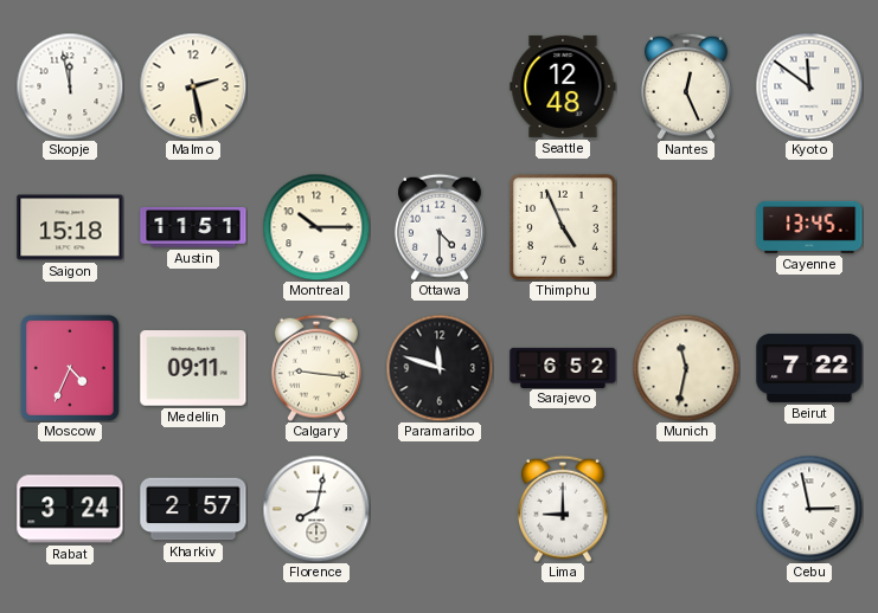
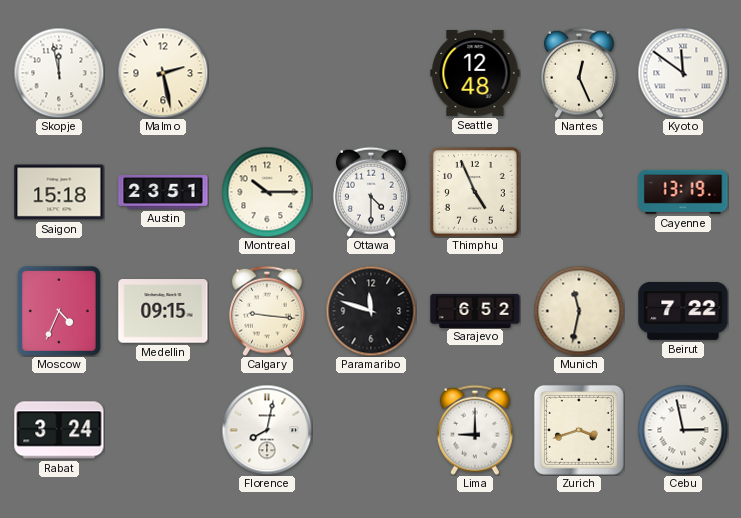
Austin: 11:51 -> 23:51 (163, 193)
Cayenne: 13:45 -> 13:19 (683, 192)
Medellin: 09:11 -> 09:15 (163, 311)
Kharkiv: 2:57 -> none (193, 509)
Zurich: none -> 3:42 (579, 430)
